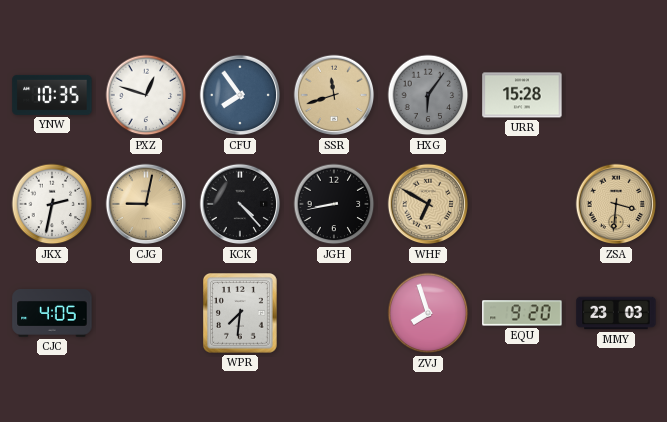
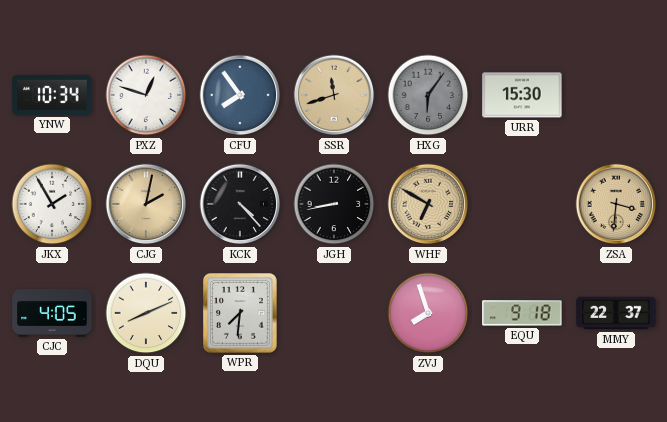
YNW: 10:35 -> 10:34 (52, 95)
URR: 15:28 -> 15:30 (522, 95)
JKX: 2:32 -> 1:55 (52, 204)
CJG: 9:02 -> 2:02 (146, 204)
DQU: none -> 8:11 (146, 313)
EQU: 9:20 -> 9:18 (522, 313)
MMY: 23:03 -> 22:37 (616, 313)
